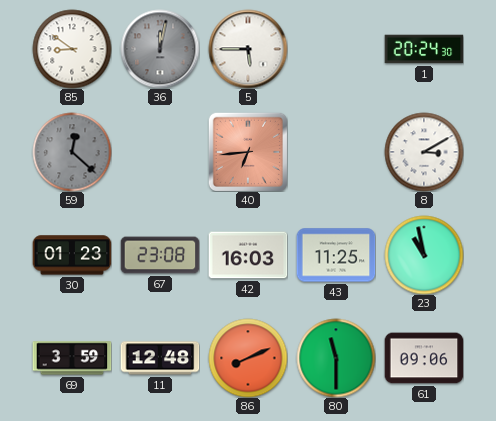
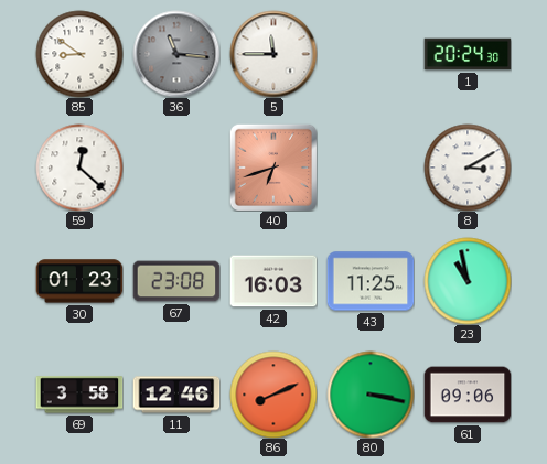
36: 12:02 -> 11:16 (176, 54)
5: 5:45 -> 11:45 (273, 54)
59 dial: grey -> white (79, 168)
40: 6:44 -> 6:42 (273, 168)
69: 3:59 -> 3:58 (79, 395)
11: 12:48 -> 12:46 (176, 395)
80: 11:30 -> 3:17 (371, 395)
